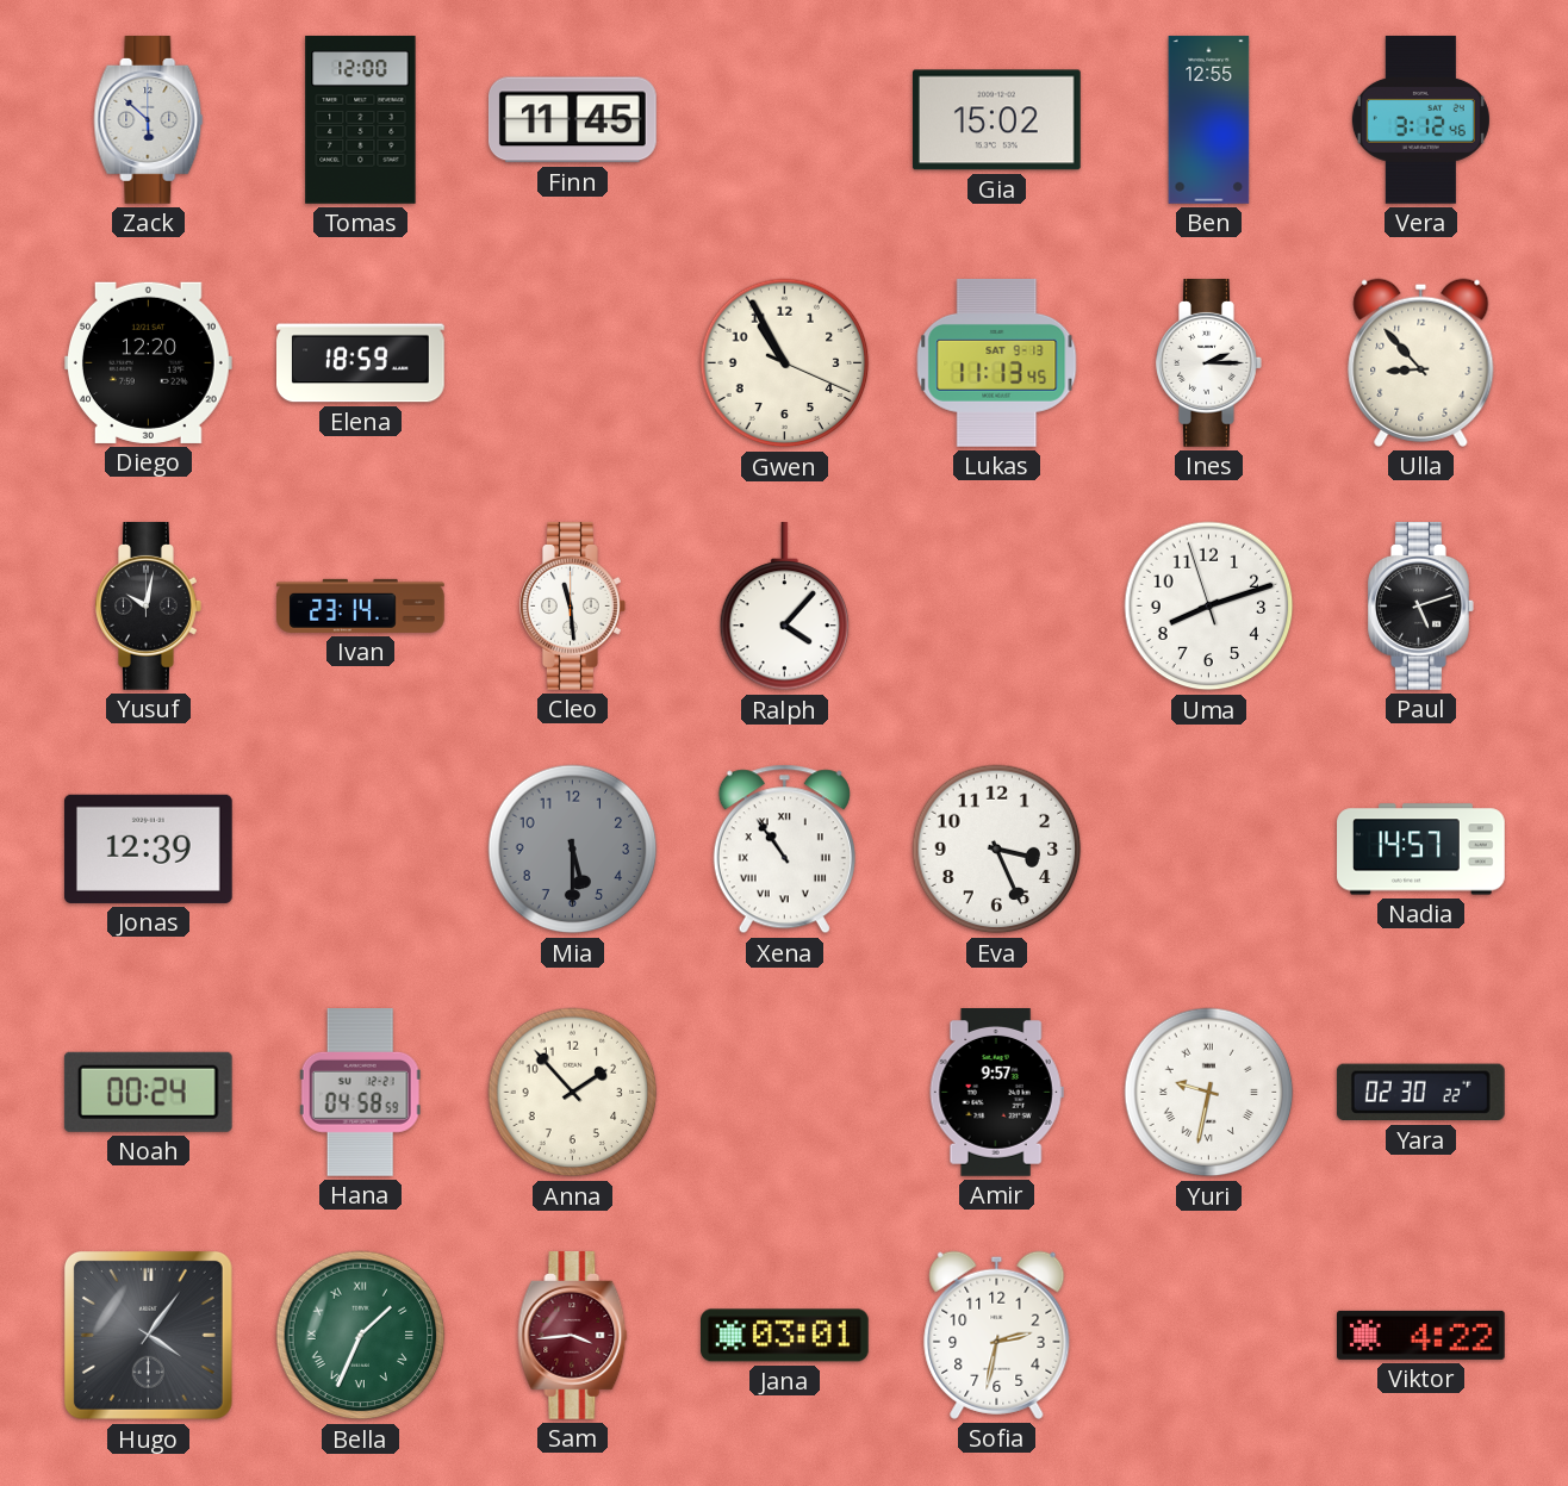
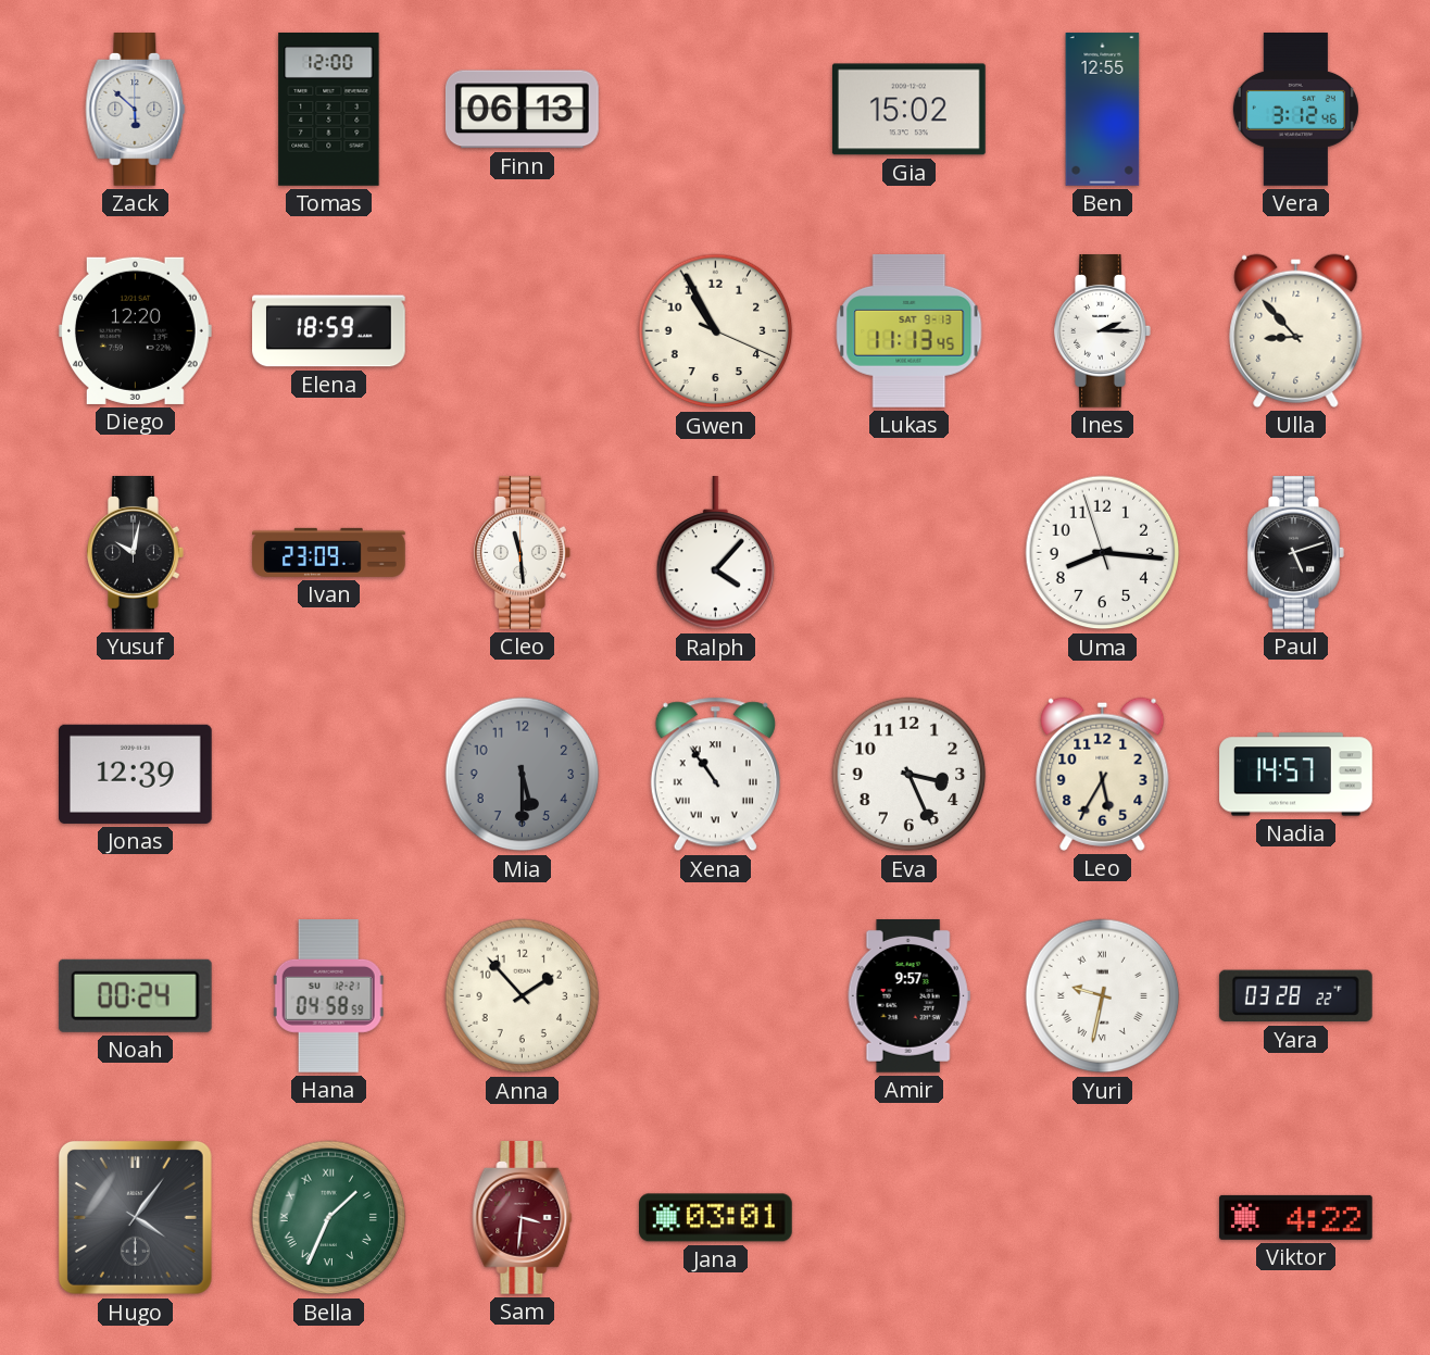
Finn: 11:45 -> 06:13 (522, 110)
Ivan: 23:14 -> 23:09 (329, 552)
Uma: 8:11 -> 8:15 (1103, 553)
Leo: none -> 5:35 (1103, 774)
Yara: 02:30 -> 03:28 (1295, 996)
Sam: 3:44 -> 3:31 (523, 1218)
Sofia: 2:32 -> none (997, 1335)
